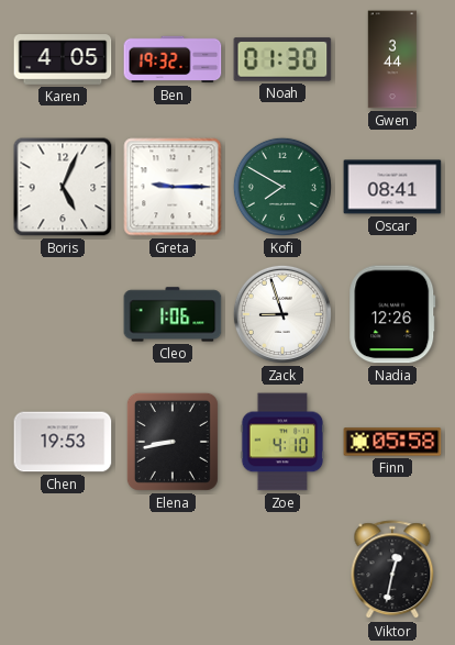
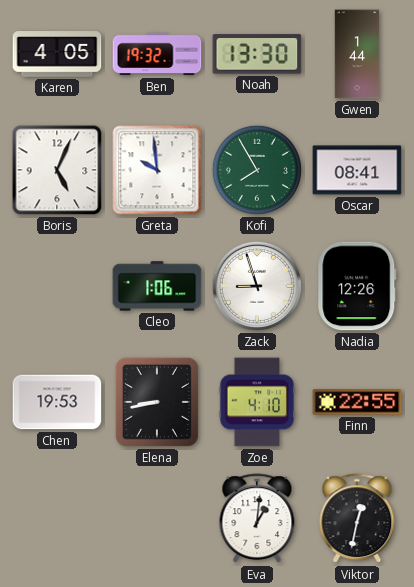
Noah: 01:30 -> 13:30 (257, 54)
Gwen: 3:44 -> 1:44 (357, 54)
Greta: 9:15 -> 9:59 (157, 170)
Kofi: 7:50 -> 7:55 (257, 170)
Finn: 05:58 -> 22:55 (357, 402)
Eva: none -> 1:01 (257, 519)
